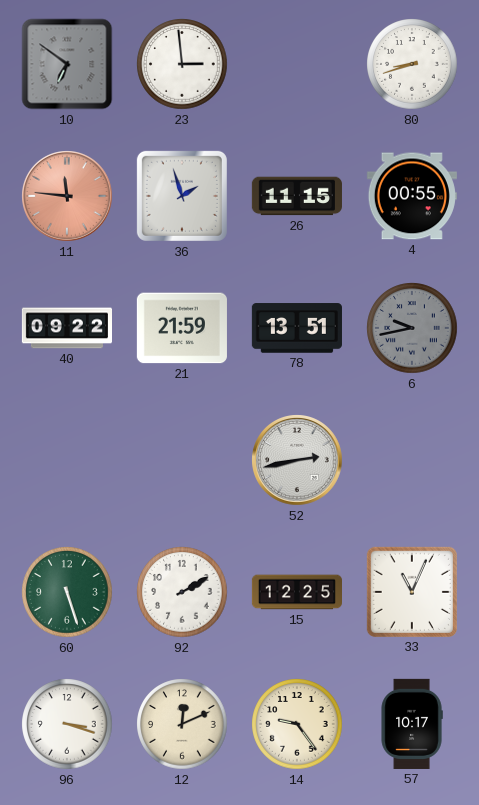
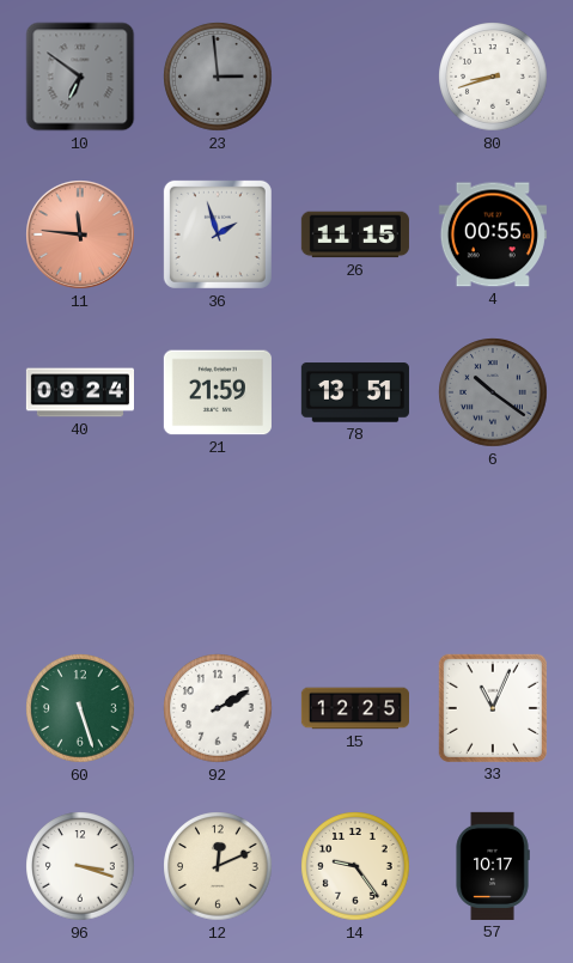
23 dial: white -> grey (218, 77)
40: 09:22 -> 09:24 (79, 392)
6: 9:43 -> 10:21 (493, 392)
52: 2:43 -> none (297, 460)
